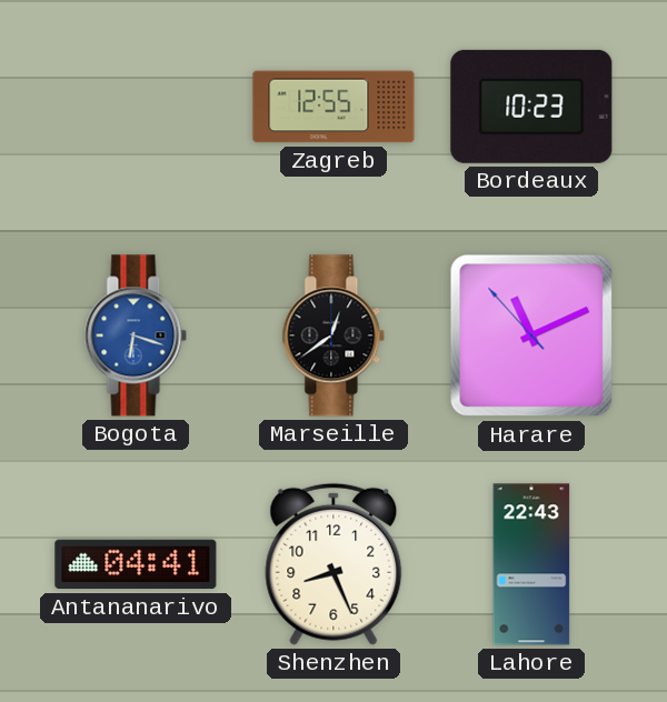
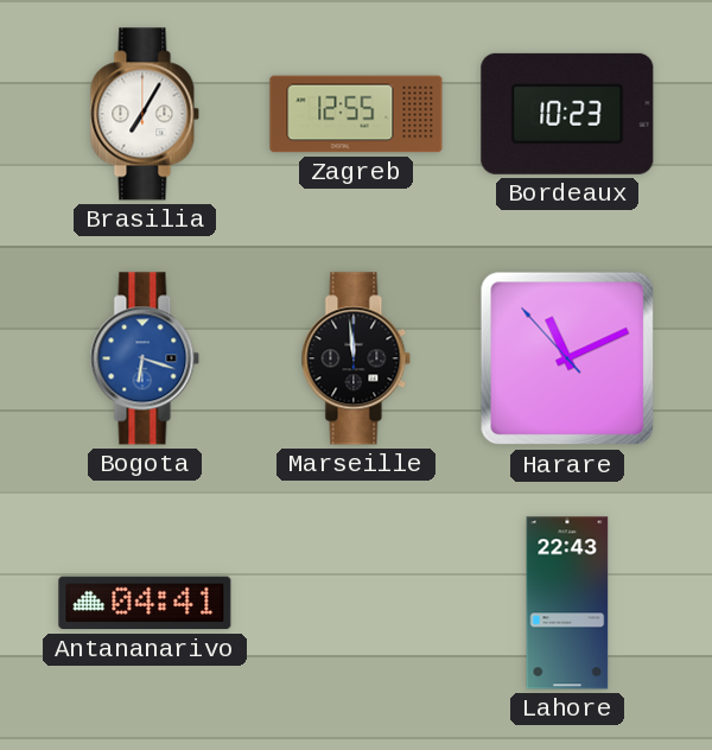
Brasilia: none -> 7:05 (145, 114)
Marseille: 12:39 -> 11:59 (356, 358)
Shenzhen: 8:26 -> none (333, 564)
